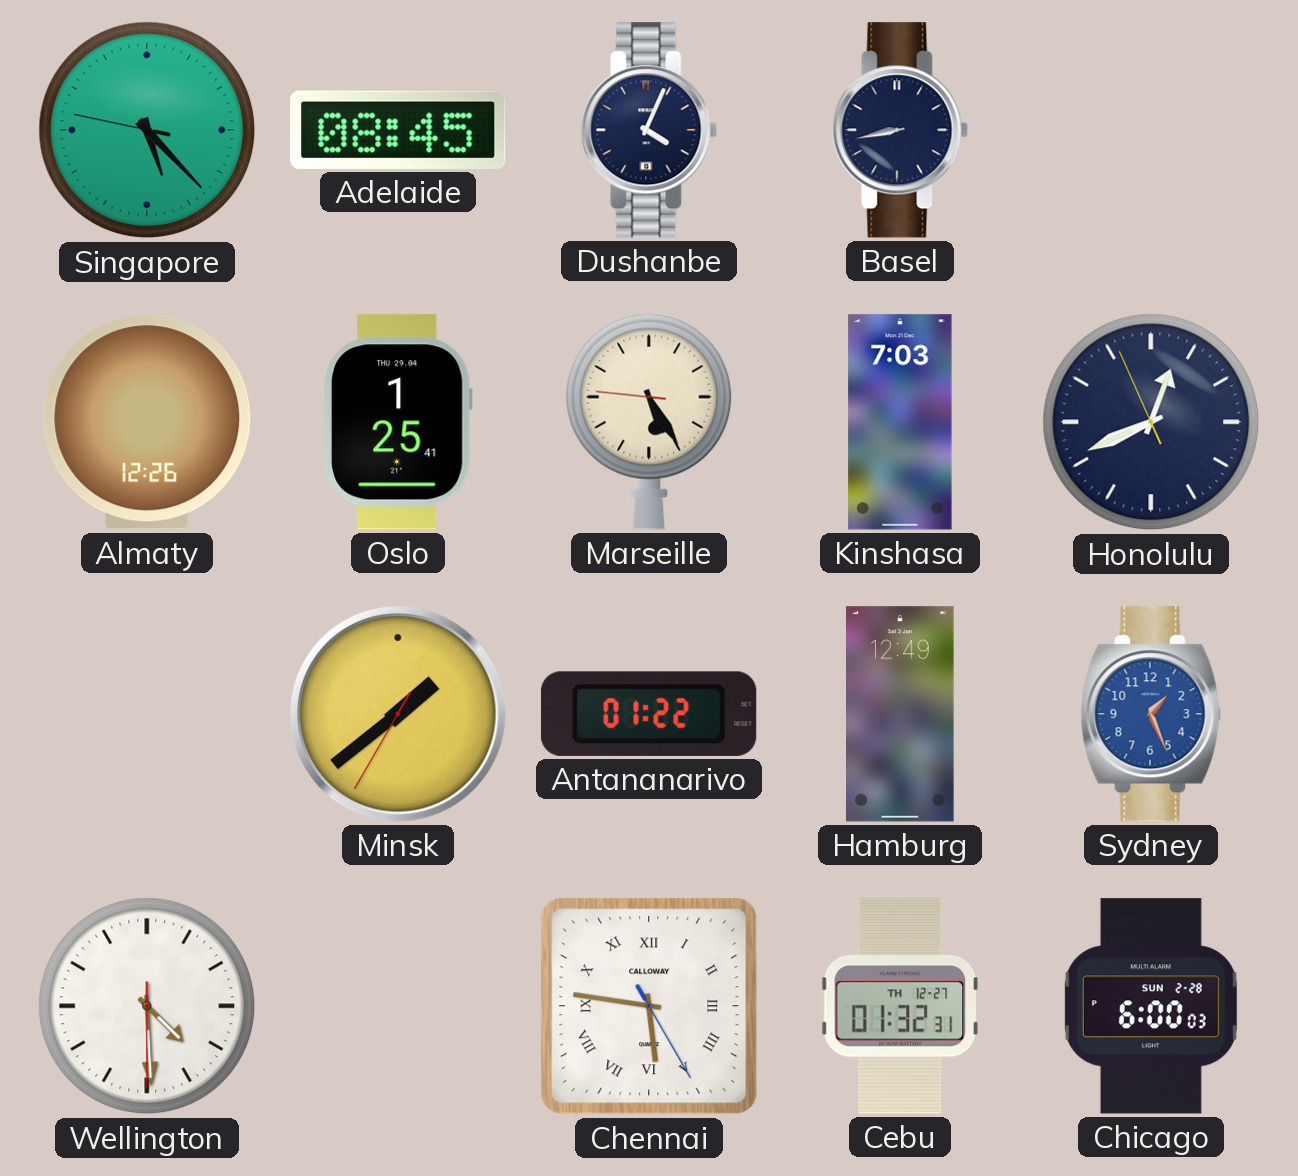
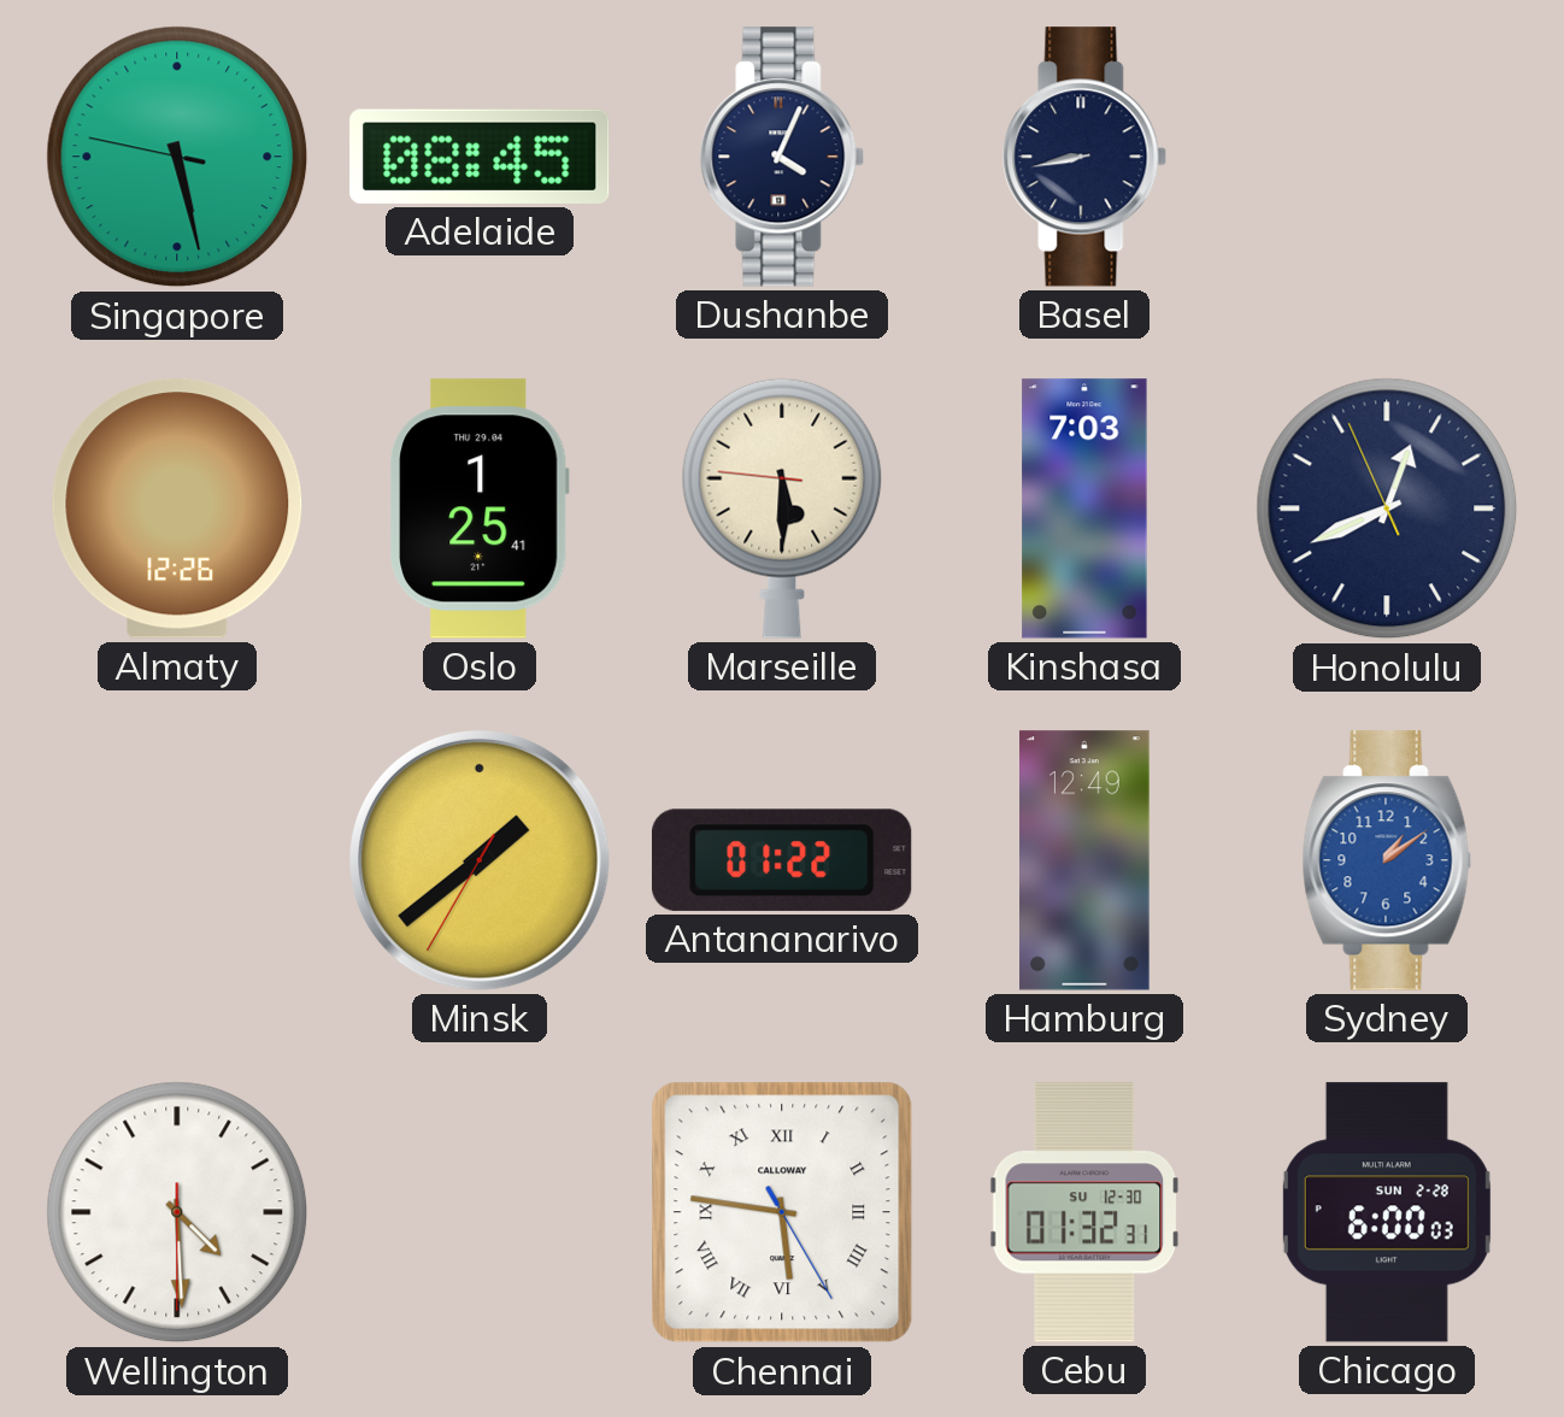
Singapore: 5:22 -> 5:27 (177, 157)
Marseille: 5:24 -> 5:29 (782, 508)
Sydney: 1:26 -> 1:09 (1387, 860)
Cebu date: TH 12-27 -> SU 12-30 (1084, 1212)
